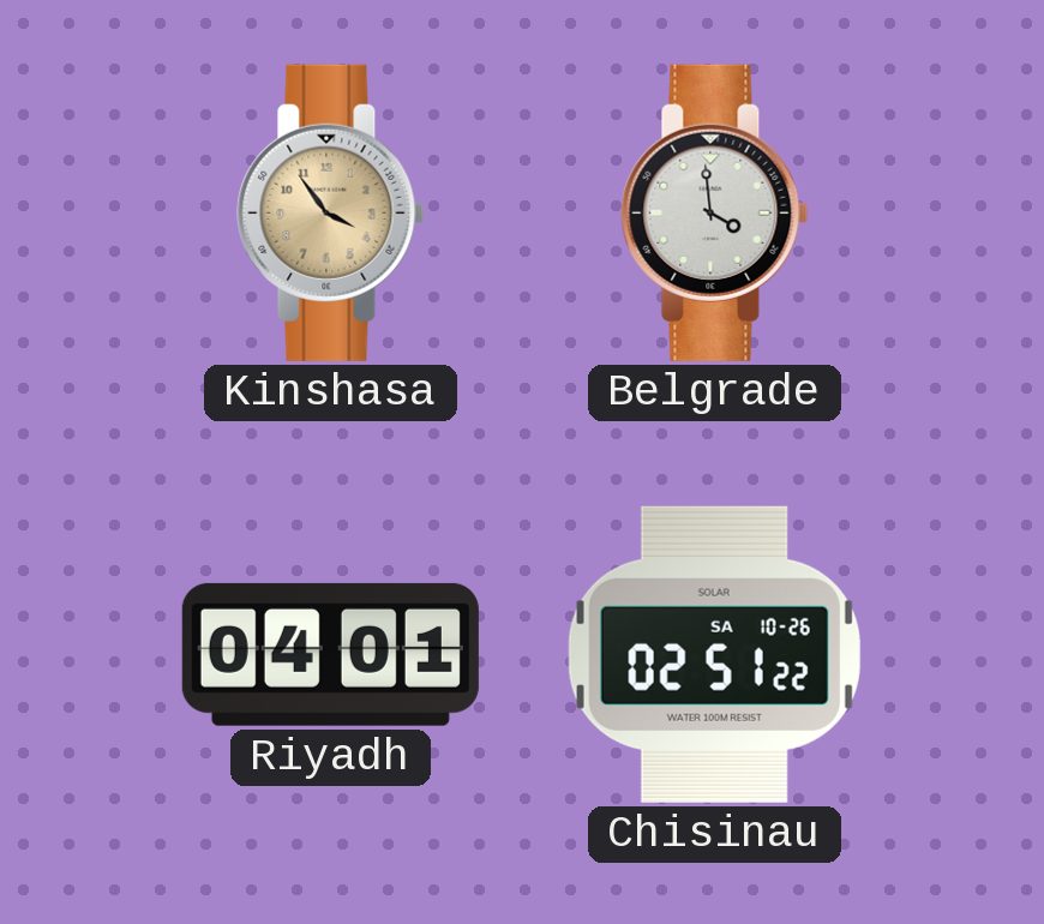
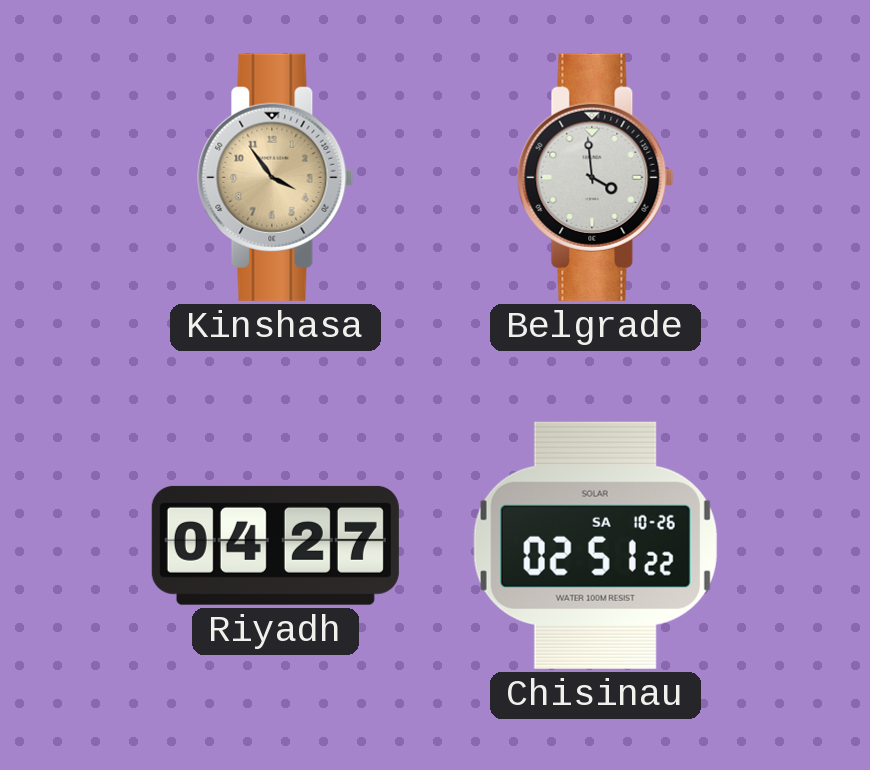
Riyadh: 04:01 -> 04:27 (275, 545)
